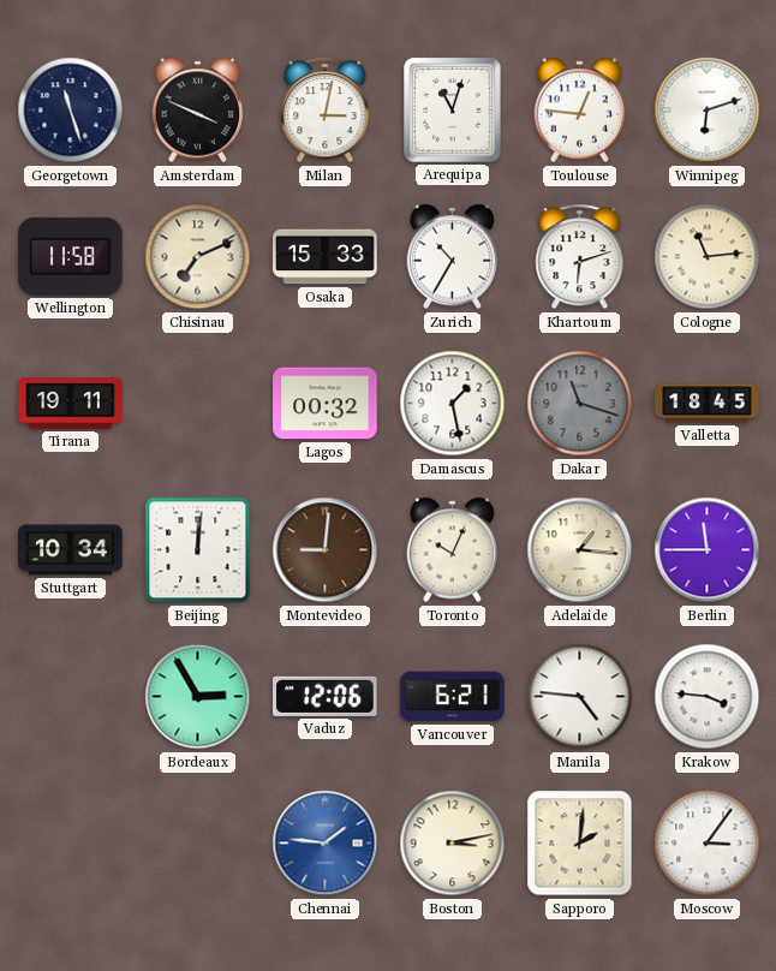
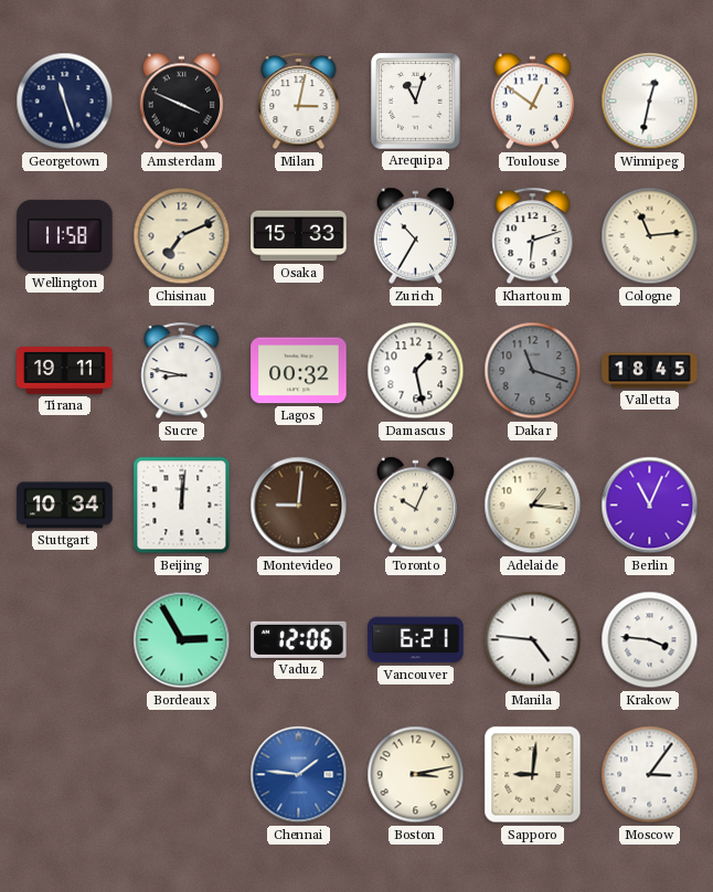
Toulouse: 12:46 -> 12:51 (533, 102)
Winnipeg: 6:12 -> 12:32 (650, 102)
Sucre: none -> 8:47 (182, 371)
Berlin: 11:45 -> 11:04 (650, 506)
Sapporo: 2:01 -> 9:01 (533, 775)
